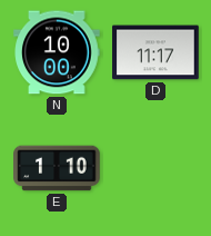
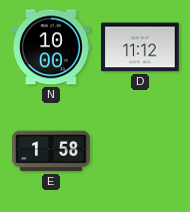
D: 11:17 -> 11:12 (140, 47)
E: 1:10 -> 1:58 (51, 151)
